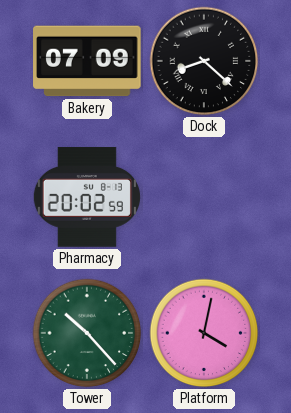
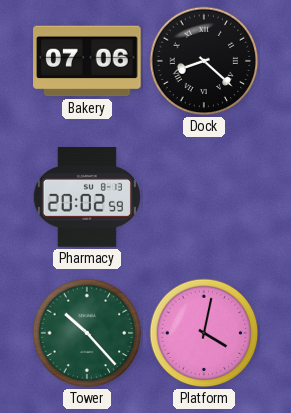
Bakery: 07:09 -> 07:06 (87, 61)
